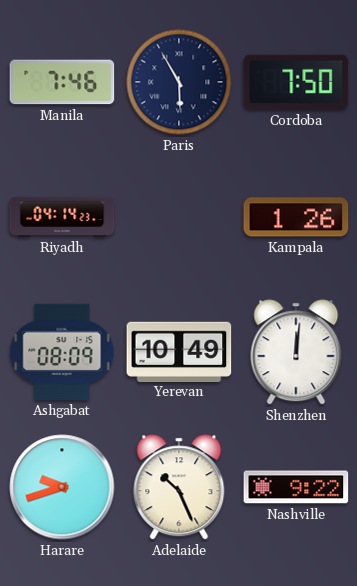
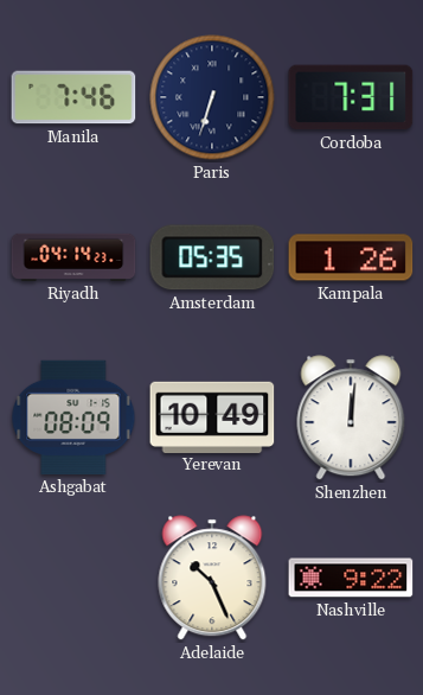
Paris: 5:55 -> 6:33 (212, 97)
Cordoba: 7:50 -> 7:31 (351, 97)
Amsterdam: none -> 05:35 (212, 257)
Harare: 9:42 -> none (62, 487)
